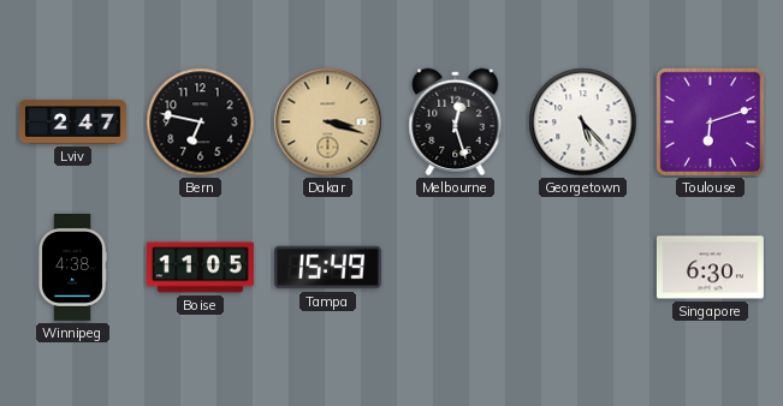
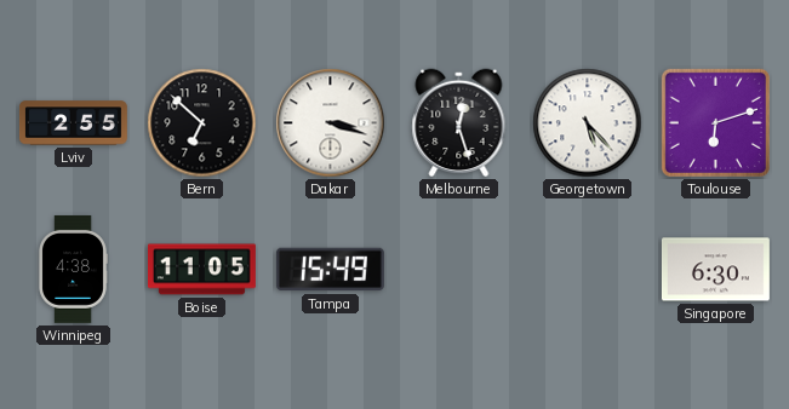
Lviv: 2:47 -> 2:55 (73, 123)
Bern: 6:47 -> 6:52 (202, 123)
Dakar dial: champagne -> white (331, 123)
